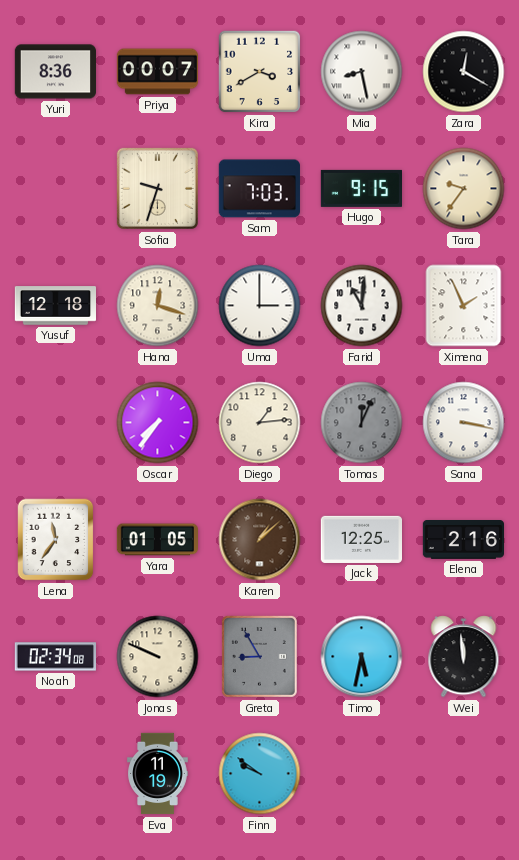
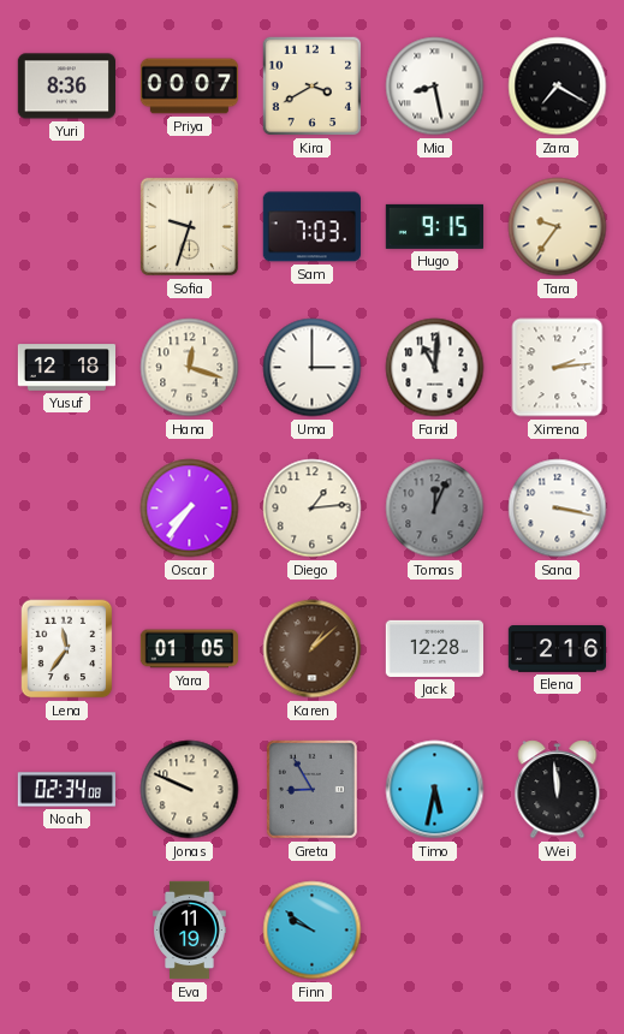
Zara: 12:20 -> 7:20 (558, 87)
Ximena: 1:56 -> 2:14 (558, 368)
Jack: 12:25 -> 12:28 (434, 648)
